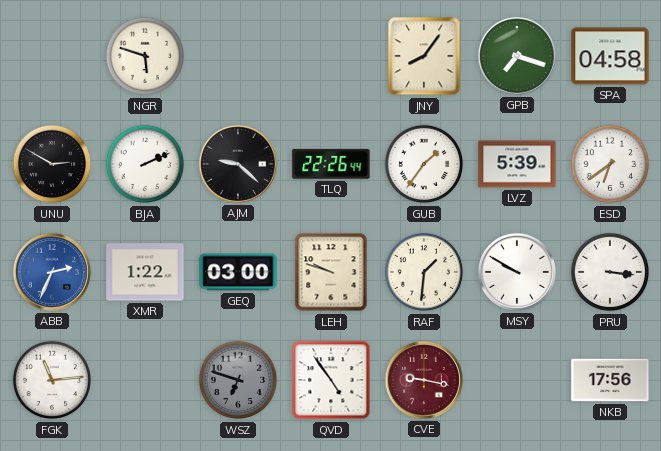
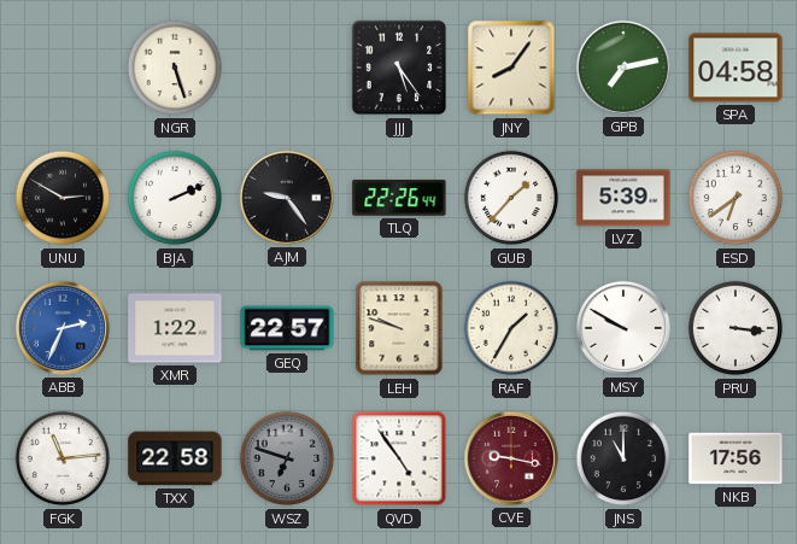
NGR: 5:48 -> 5:27 (175, 68)
JJJ: none -> 5:24 (399, 68)
GPB: 7:18 -> 7:13 (623, 68)
AJM: 9:22 -> 9:24 (287, 198)
GUB: 1:36 -> 1:37 (511, 198)
GEQ: 03:00 -> 22:57 (287, 328)
RAF: 1:31 -> 1:35 (511, 328)
TXX: none -> 22:58 (175, 458)
JNS: none -> 11:00 (623, 458)
